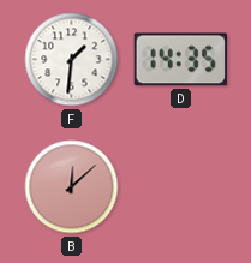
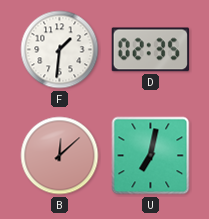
D: 14:35 -> 02:35 (150, 50)
U: none -> 7:02 (151, 156)
